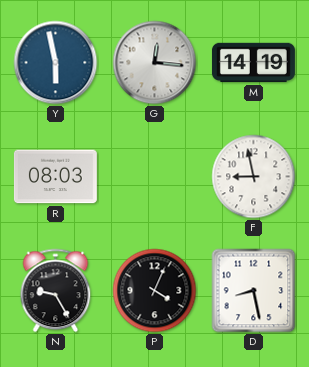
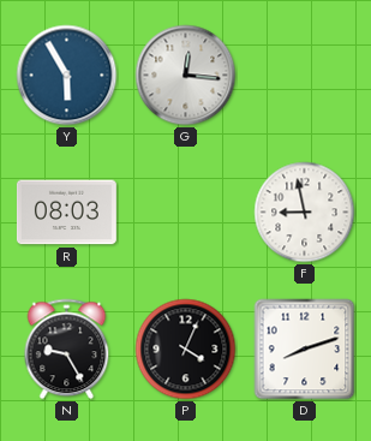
Y: 5:58 -> 5:55 (67, 76)
M: 14:19 -> none (253, 63)
D: 8:28 -> 8:12 (305, 350)
